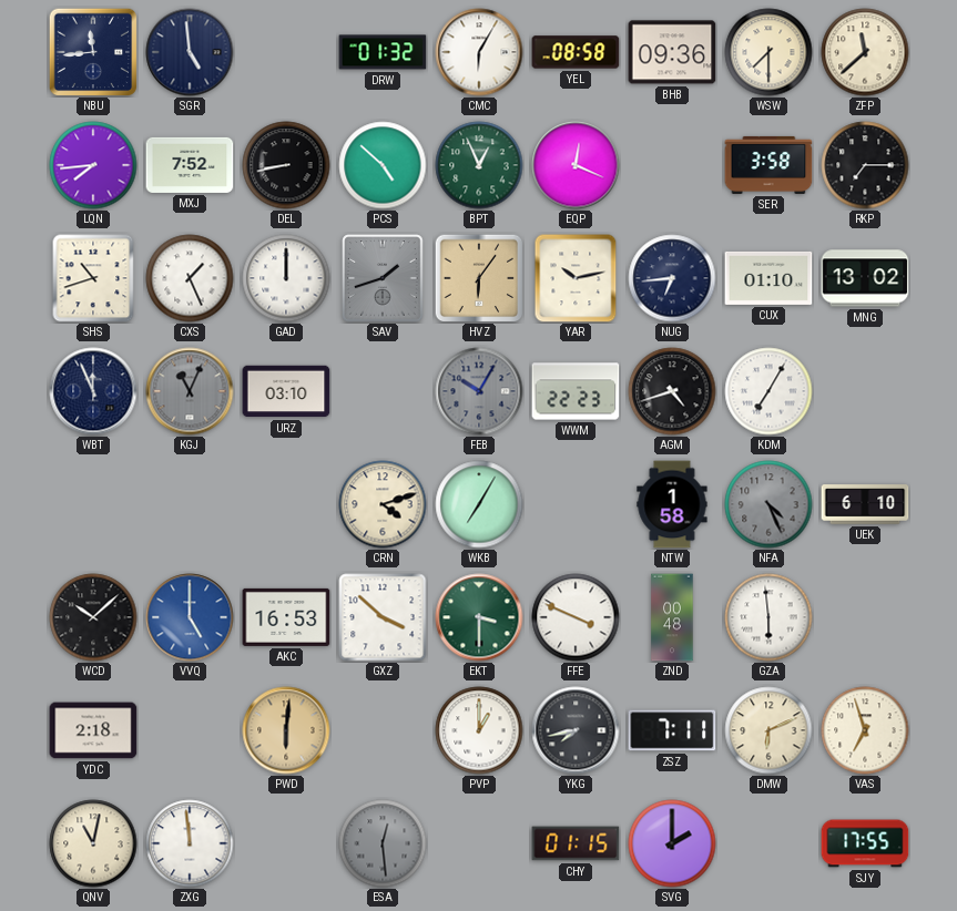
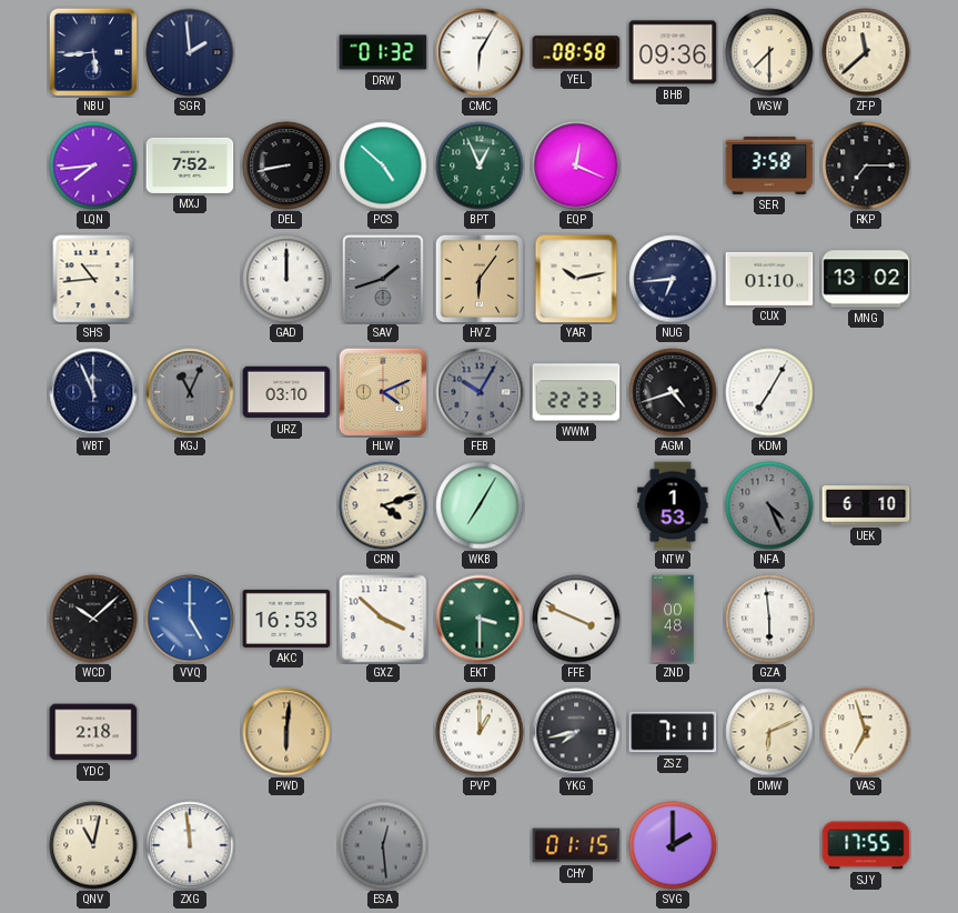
NBU: 11:44 -> 5:44 (93, 52)
SGR: 4:59 -> 1:59 (190, 52)
SHS: 10:42 -> 10:44 (93, 279)
CXS: 1:26 -> none (190, 278)
HLW: none -> 4:11 (383, 392)
NTW: 1:58 -> 1:53 (673, 505)
